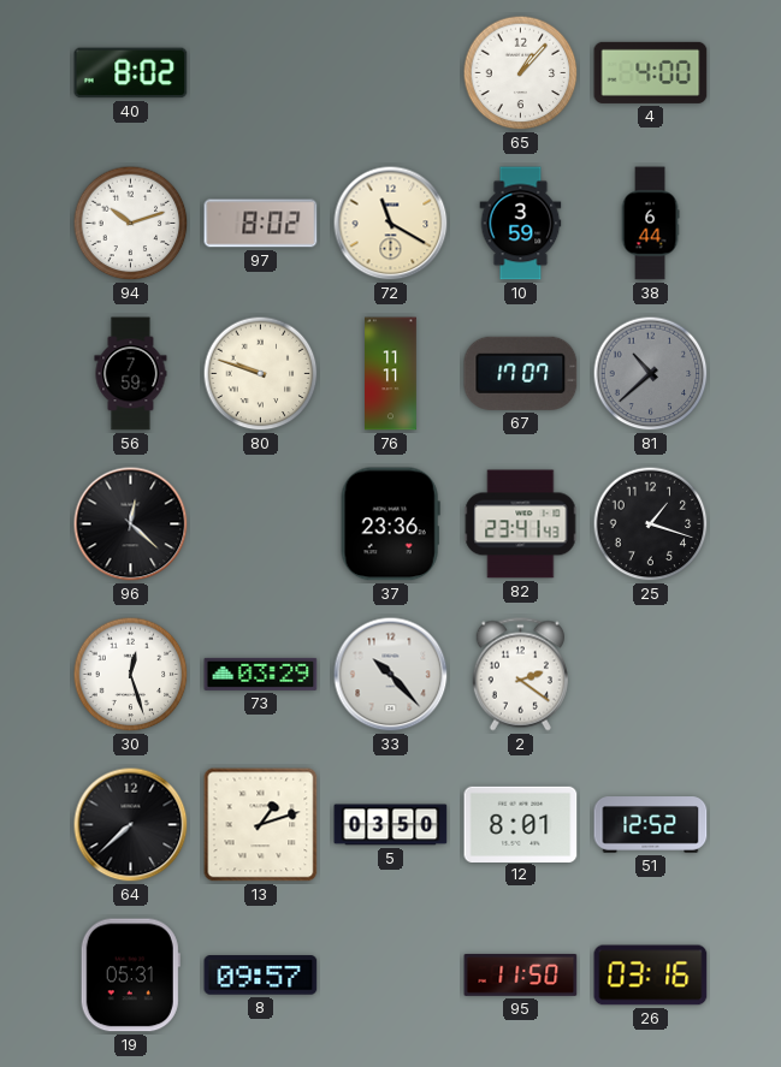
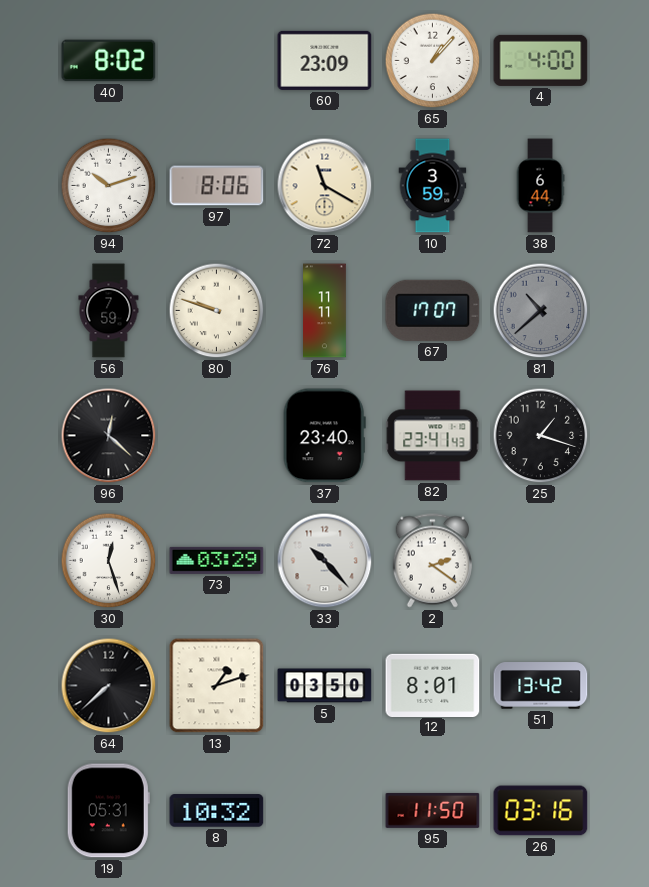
60: none -> 23:09 (325, 60)
97: 8:02 -> 8:06 (217, 186)
37: 23:36 -> 23:40 (324, 436)
51: 12:52 -> 13:42 (541, 686)
8: 09:57 -> 10:32 (217, 811)
